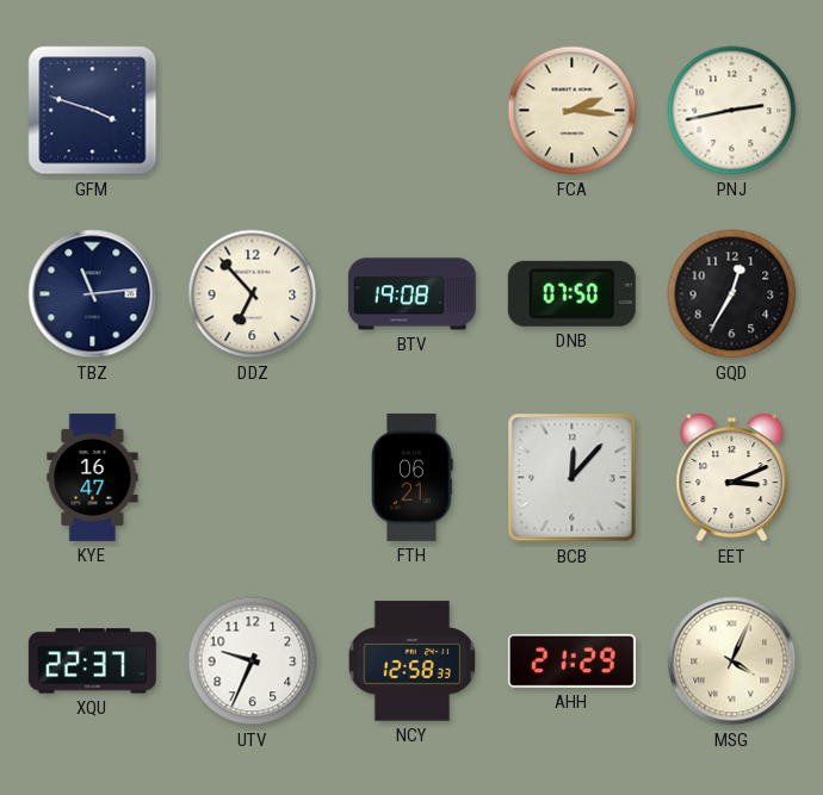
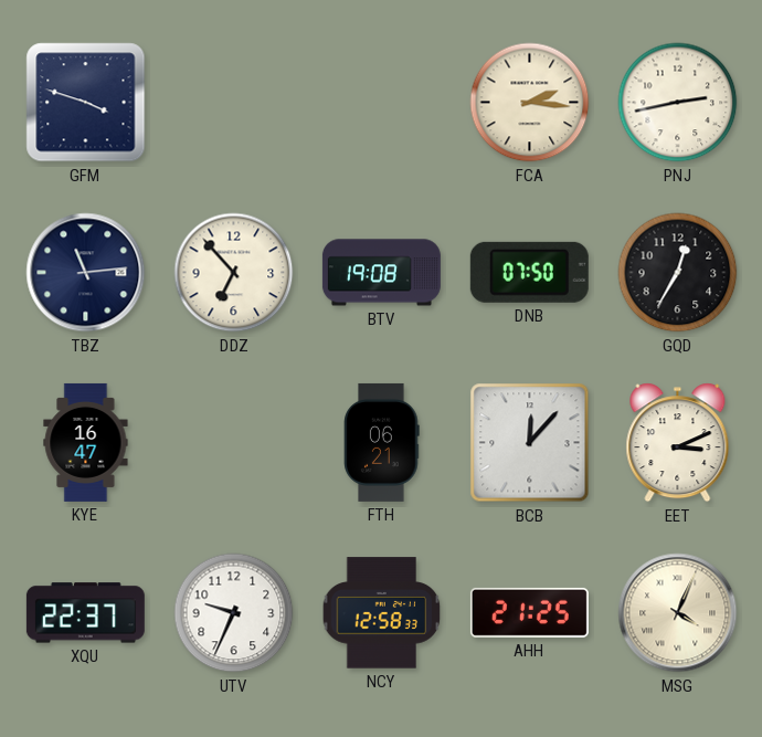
AHH: 21:29 -> 21:25 (529, 612)
